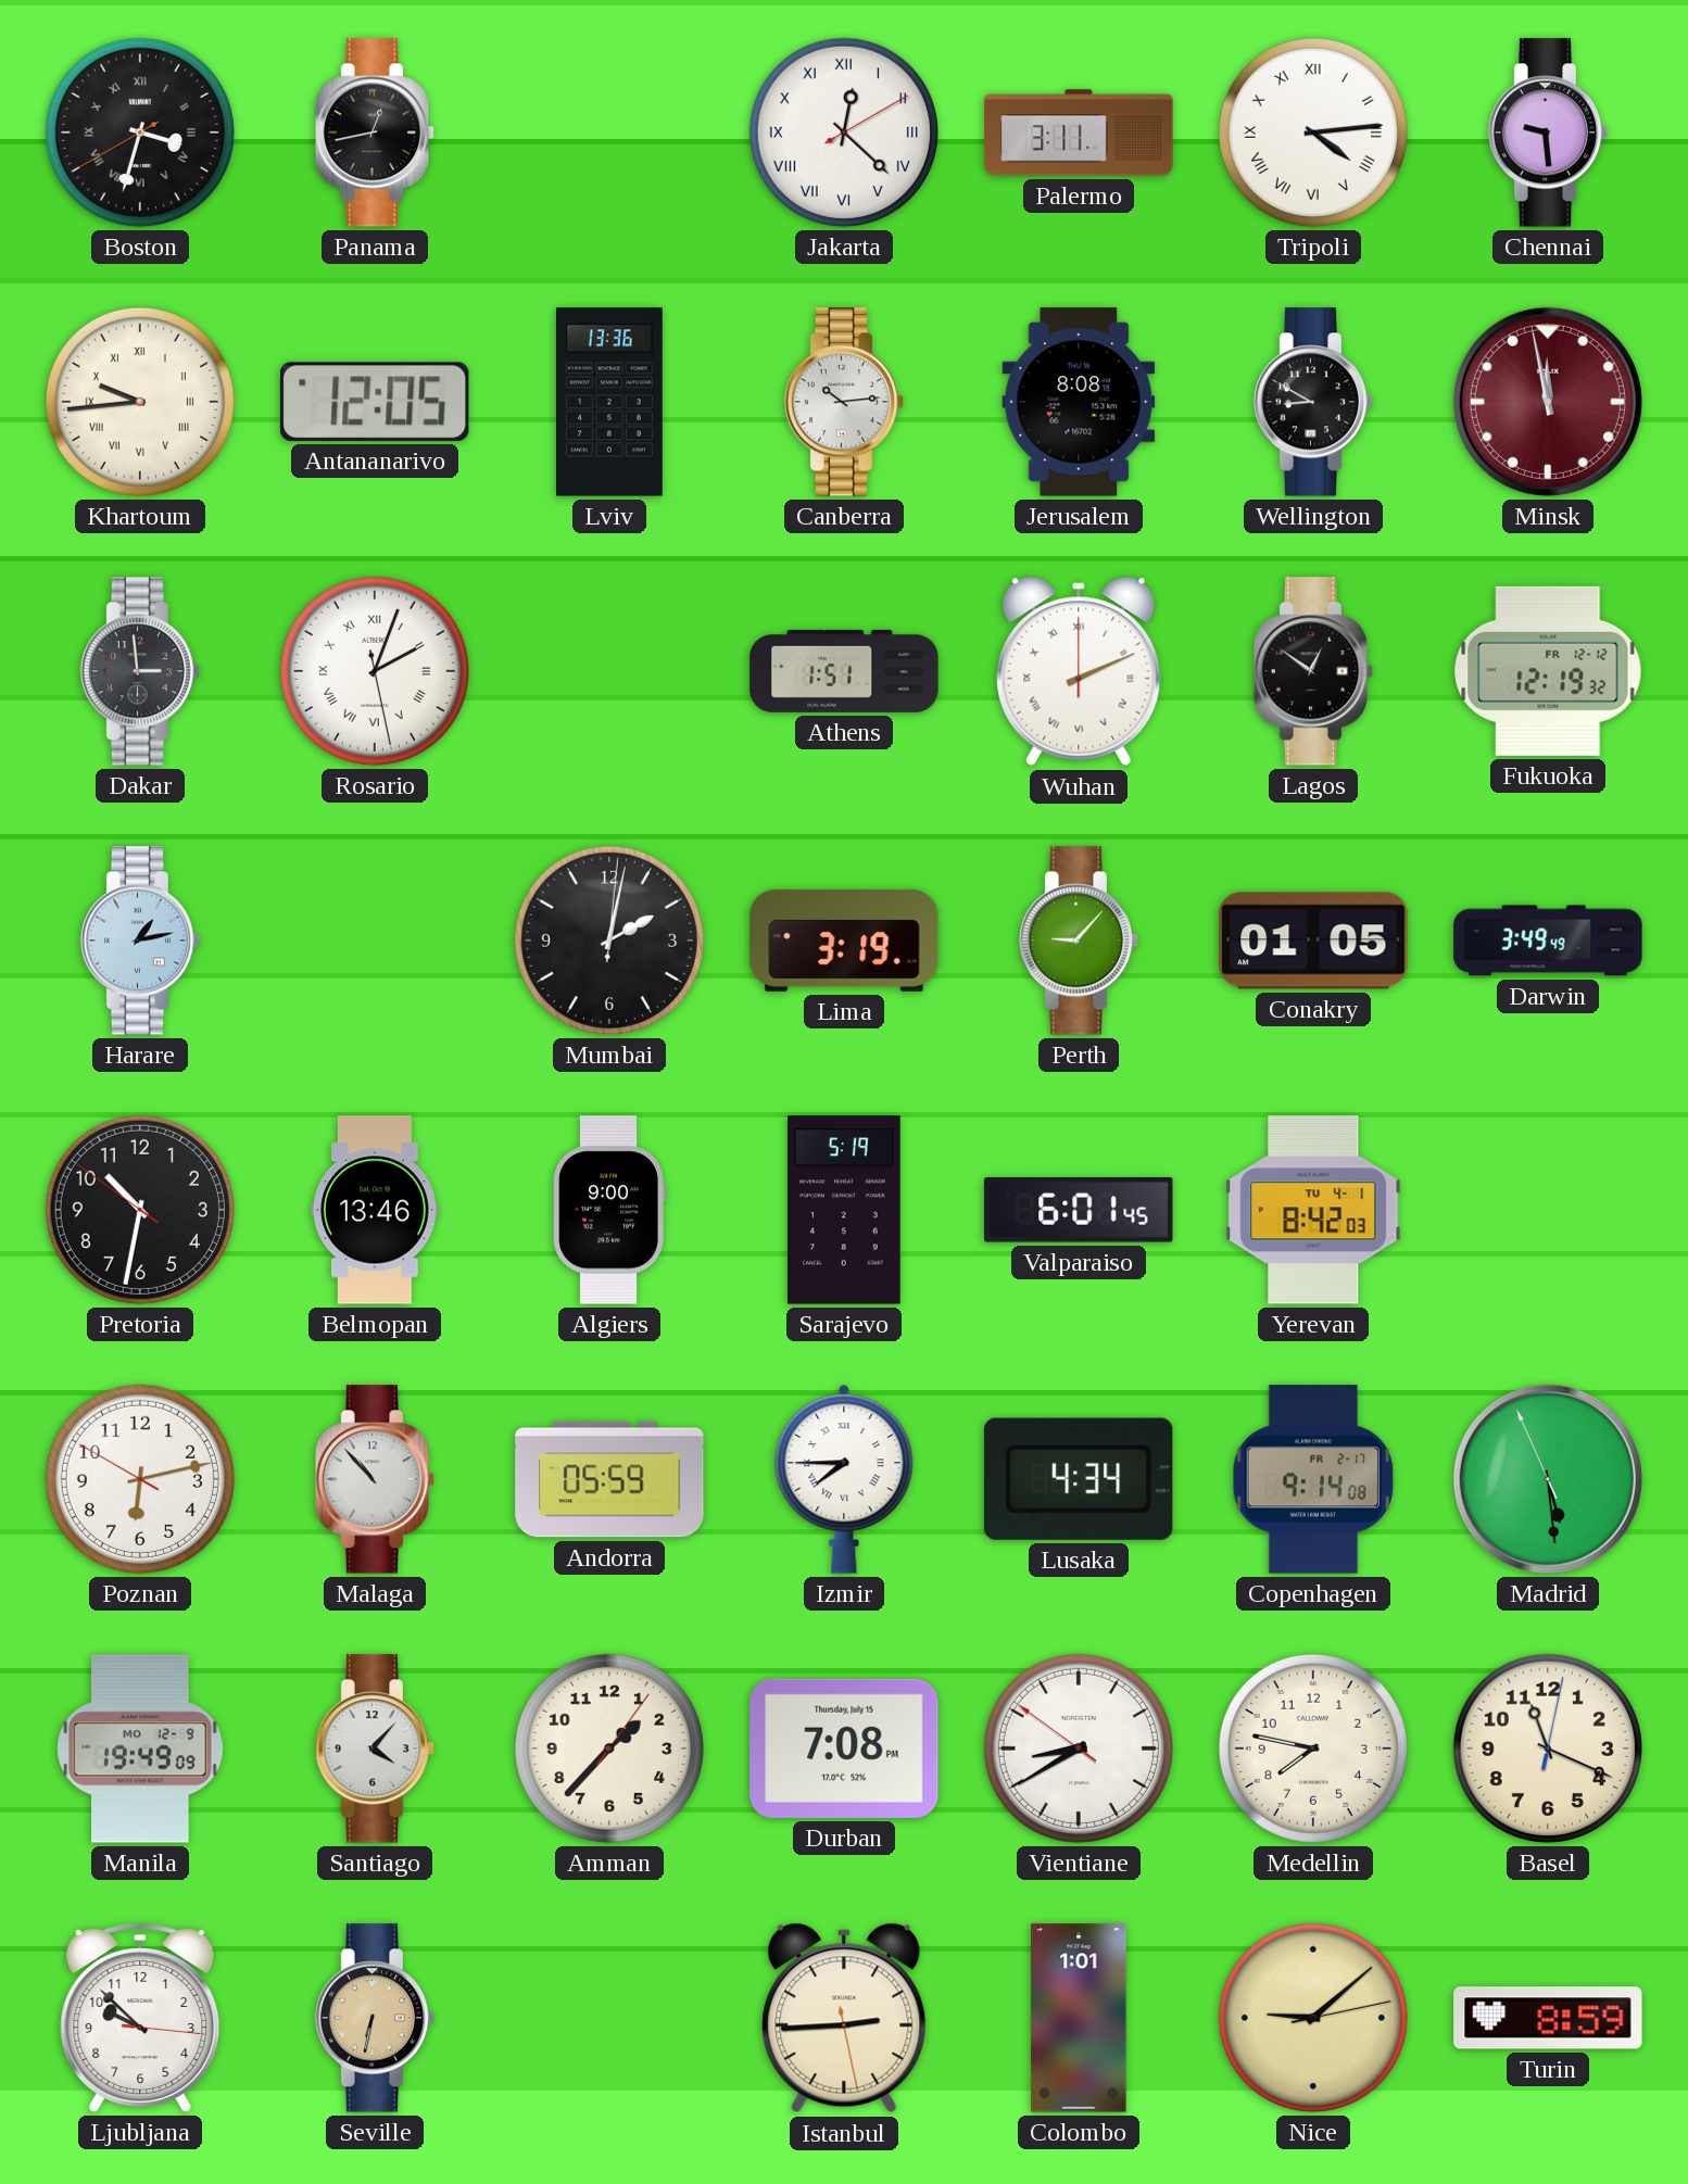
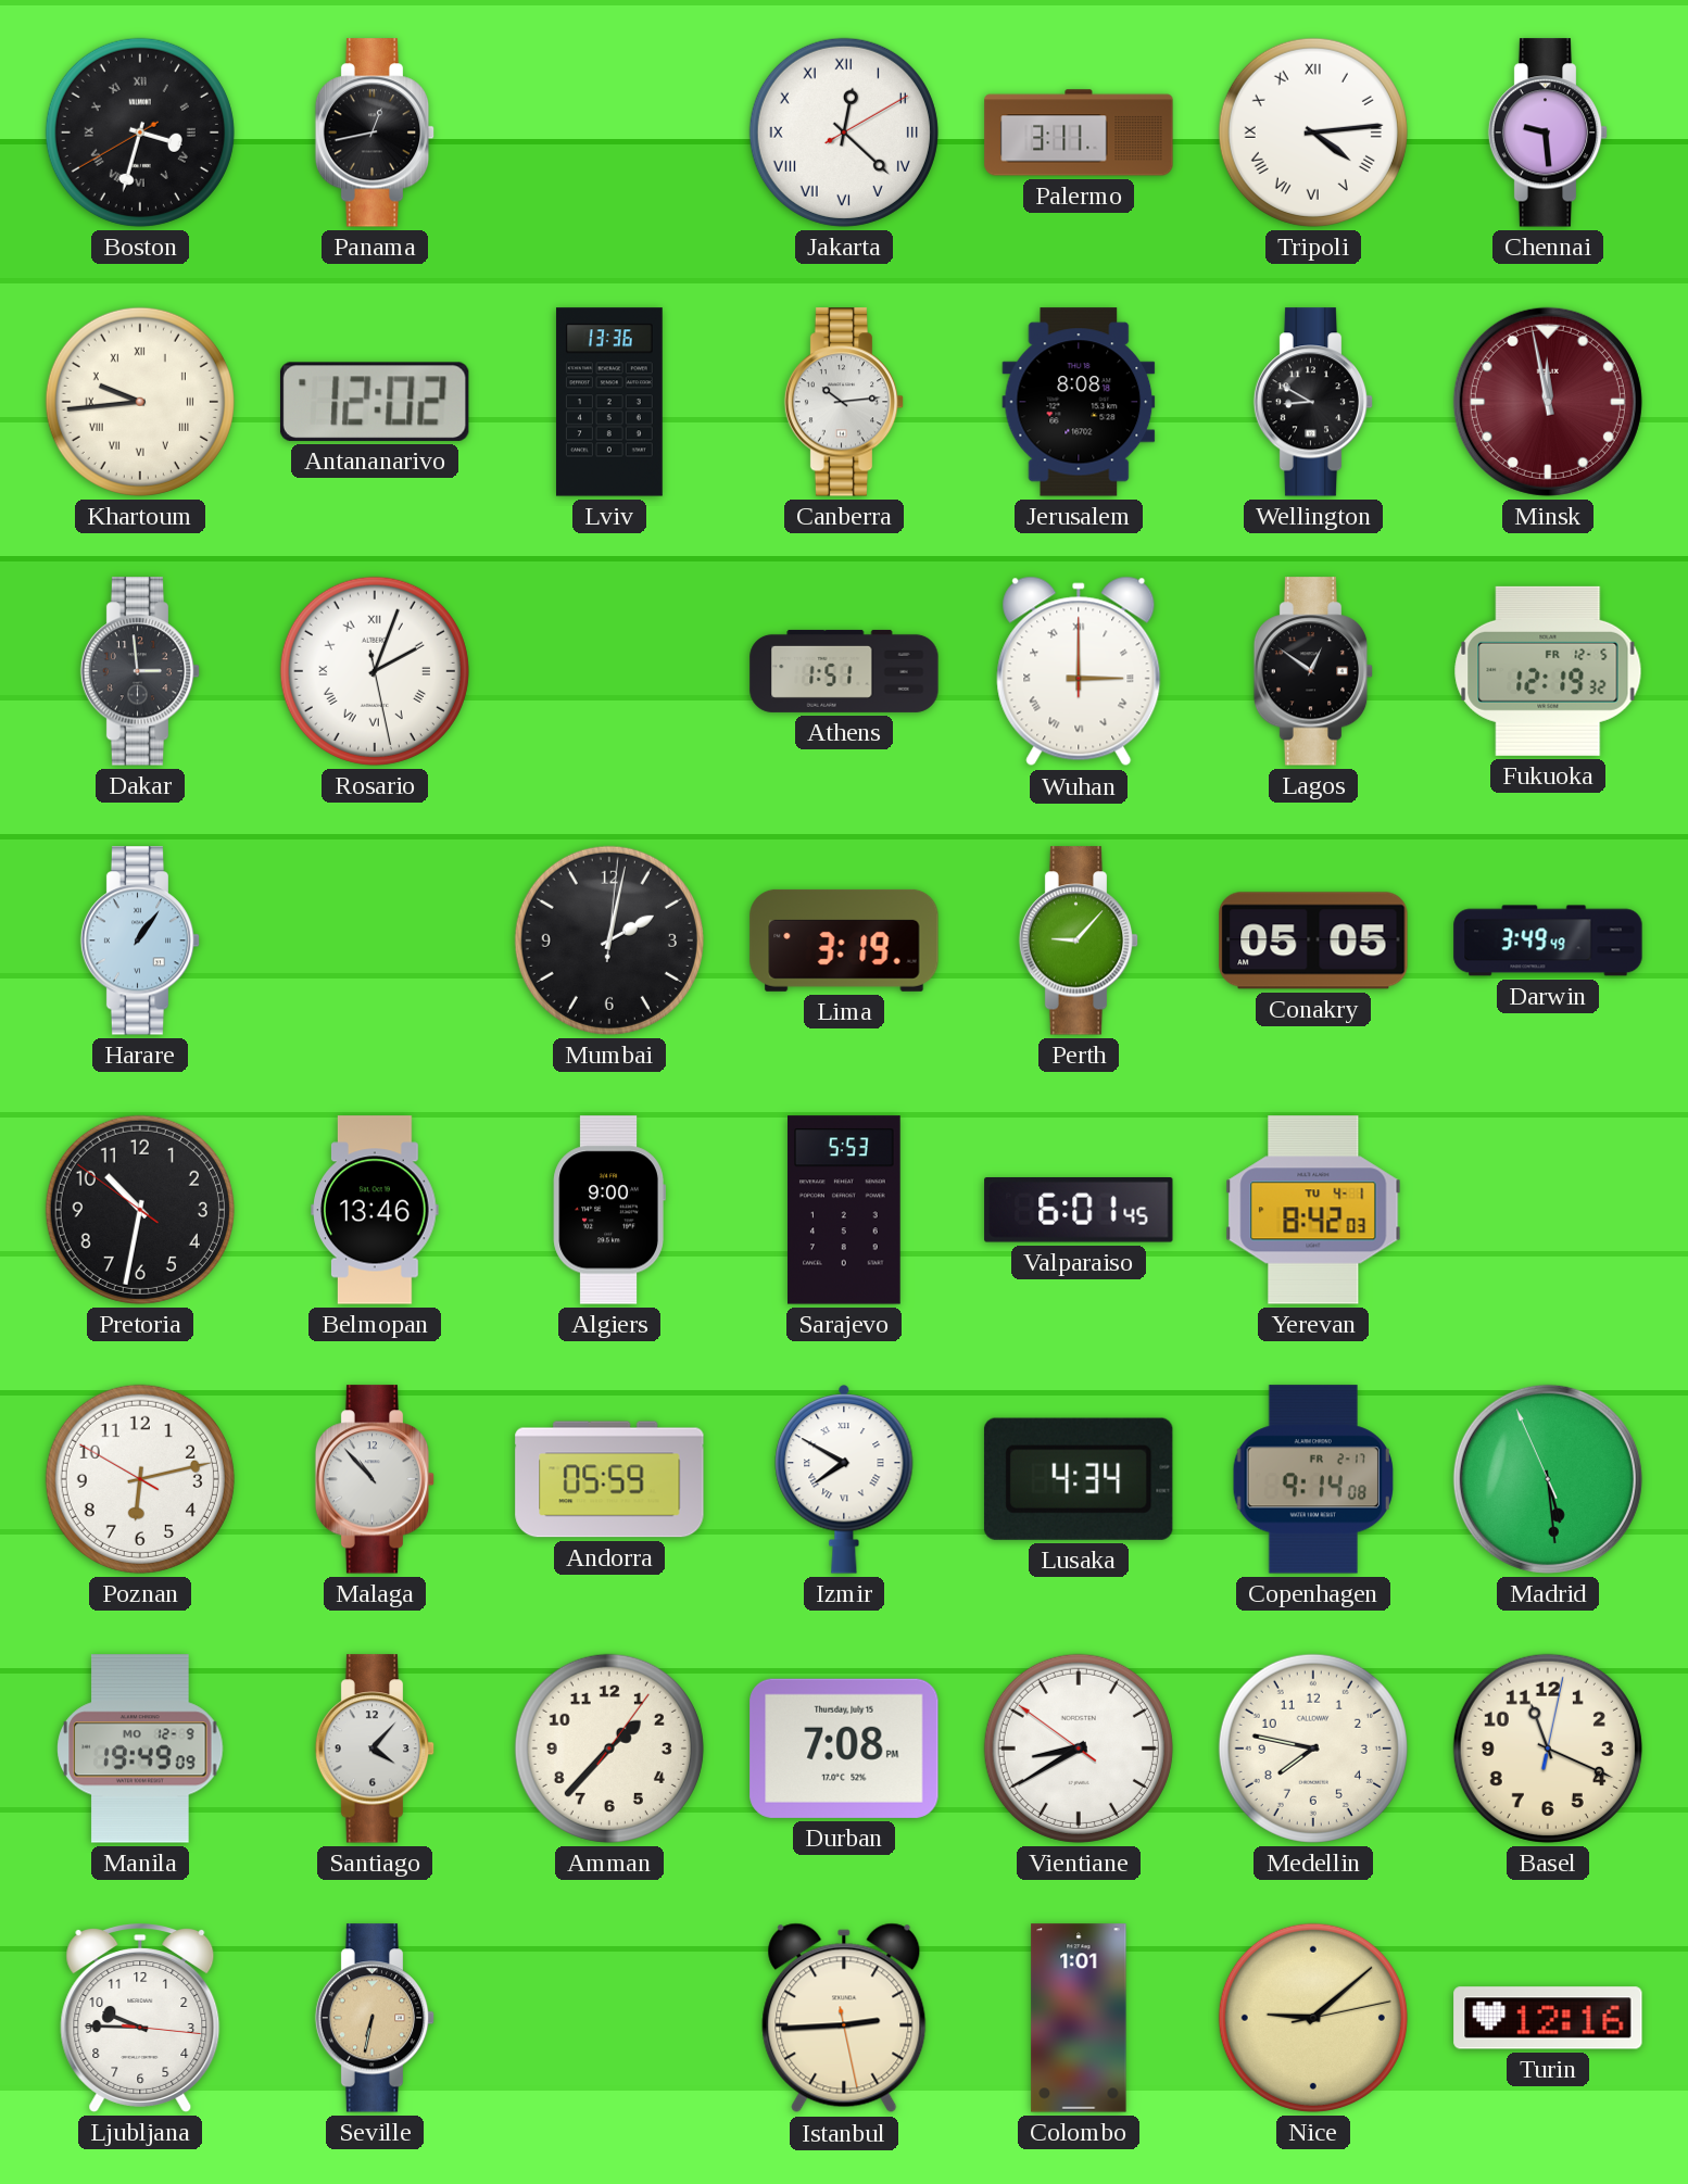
Antananarivo: 12:05 -> 12:02 (375, 402)
Wuhan: 2:11 -> 3:00 (1079, 671)
Fukuoka date: FR 12-12 -> FR 12-5 (1548, 671)
Harare: 1:13 -> 1:06 (140, 940)
Conakry: 01:05 -> 05:05 (1313, 940)
Sarajevo: 5:19 -> 5:53 (845, 1210)
Izmir: 7:45 -> 7:50 (844, 1479)
Ljubljana: 9:52 -> 9:45 (140, 2018)
Turin: 8:59 -> 12:16 (1548, 2018)
